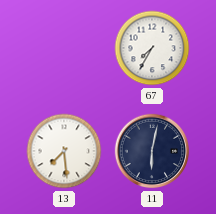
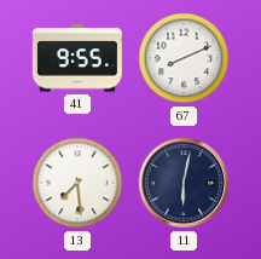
41: none -> 9:55 (77, 58)
67: 7:35 -> 8:11 (184, 58)
